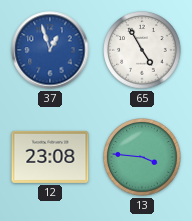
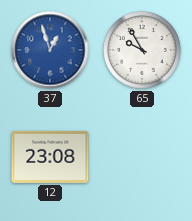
65: 4:55 -> 9:55 (142, 50)
13: 3:46 -> none (142, 157)
